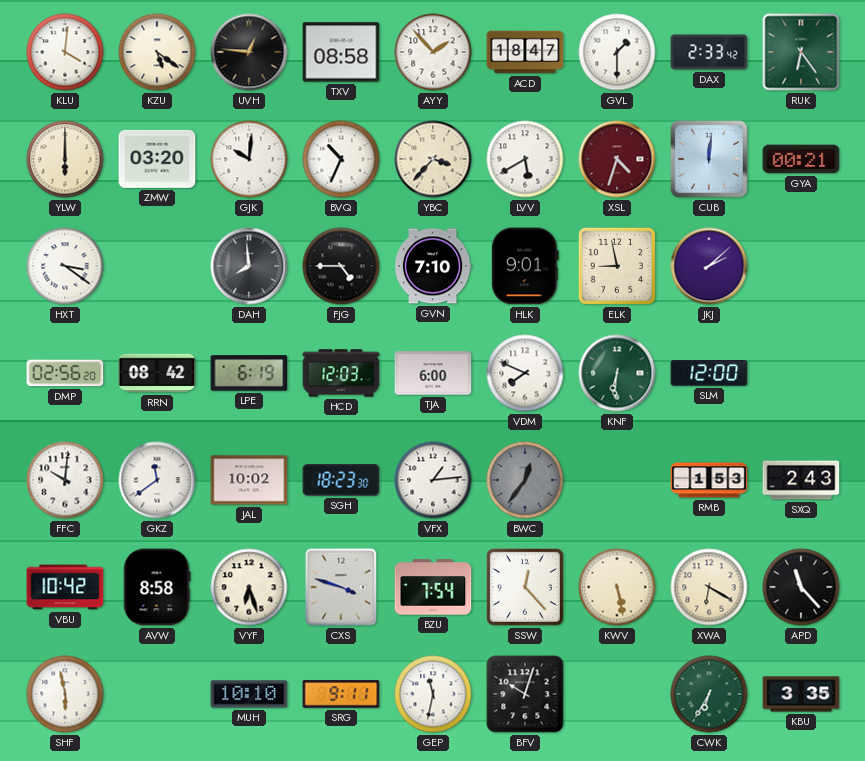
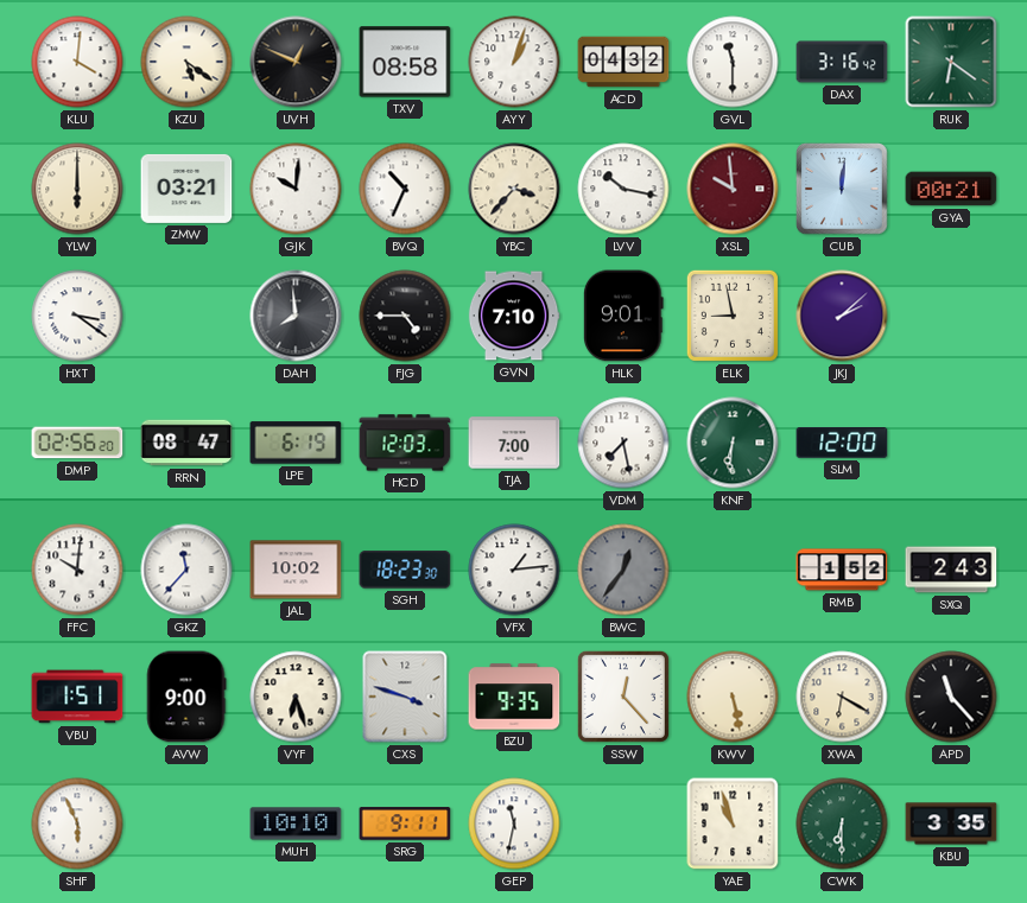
UVH: 12:46 -> 12:49 (296, 62)
AYY: 1:53 -> 1:03 (514, 62)
ACD: 18:47 -> 04:32 (623, 62)
GVL: 1:30 -> 11:30 (733, 62)
DAX: 2:33 -> 3:16 (842, 62)
RUK: 6:24 -> 6:21 (951, 62)
ZMW: 03:20 -> 03:21 (186, 189)
LVV: 5:40 -> 10:17 (623, 189)
XSL: 4:33 -> 9:59 (733, 189)
RRN: 08:42 -> 08:47 (186, 443)
TJA: 6:00 -> 7:00 (514, 443)
VDM: 7:49 -> 7:28 (623, 443)
GKZ: 11:39 -> 11:37 (186, 570)
RMB: 1:53 -> 1:52 (842, 570)
VBU: 10:42 -> 1:51 (77, 697)
AVW: 8:58 -> 9:00 (186, 697)
BZU: 7:54 -> 9:35 (514, 697)
SHF: 5:58 -> 5:56 (77, 823)
BFV: 10:03 -> none (525, 694)
YAE: none -> 10:57 (733, 823)
CWK: 6:35 -> 6:30 (842, 823)
